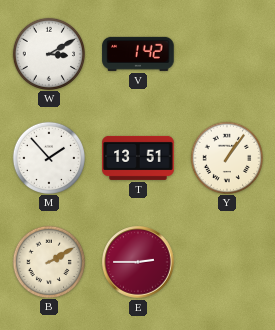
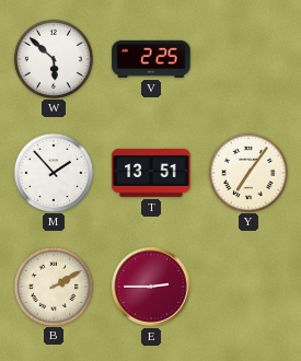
W: 3:10 -> 5:52 (53, 58)
V: 1:42 -> 2:25 (151, 59)
Y: 1:06 -> 7:06 (247, 172)
